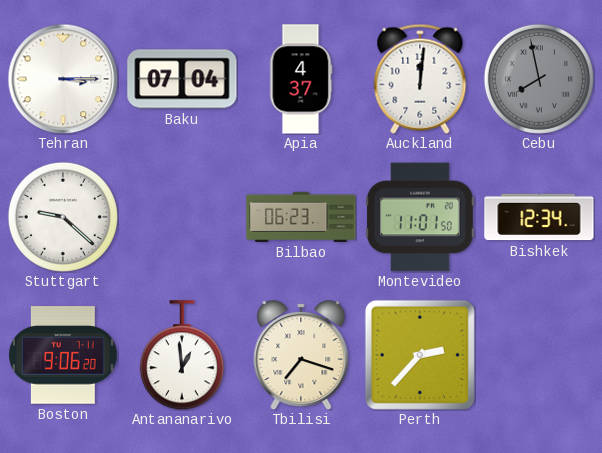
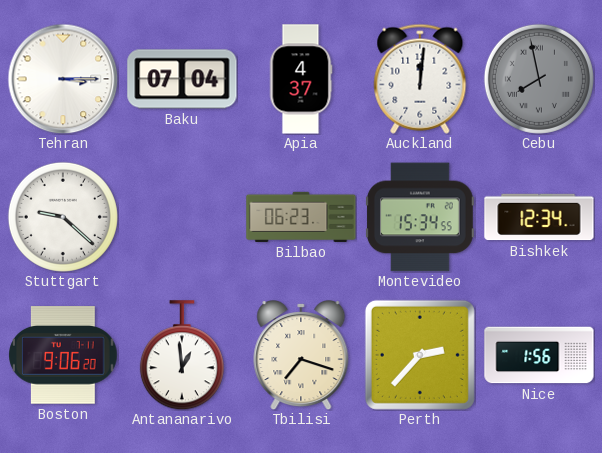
Montevideo: 11:01 -> 15:34 (420, 217)
Nice: none -> 1:56 (539, 355)
